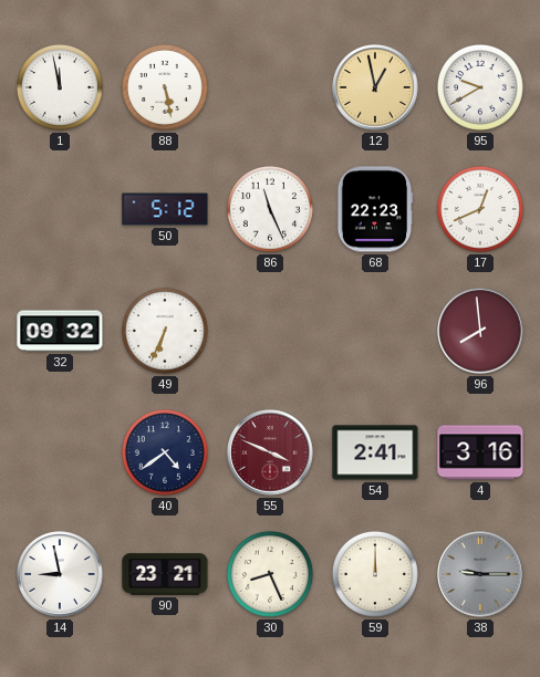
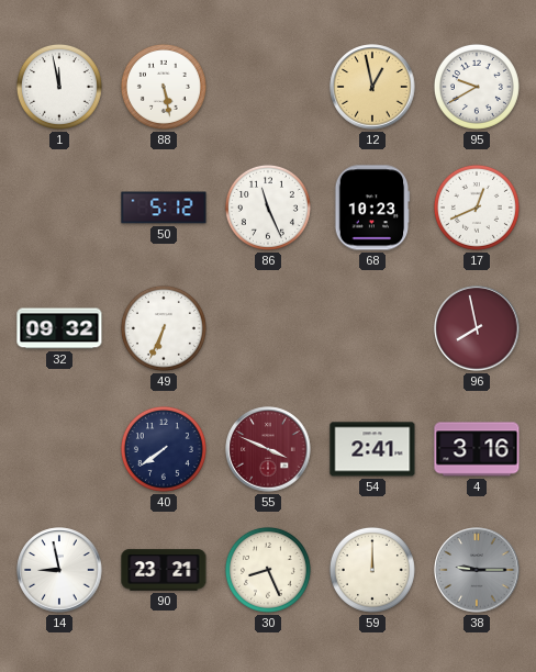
68: 22:23 -> 10:23 (372, 208)
96: 7:59 -> 7:58 (477, 328)
40: 4:39 -> 7:39 (164, 449)
